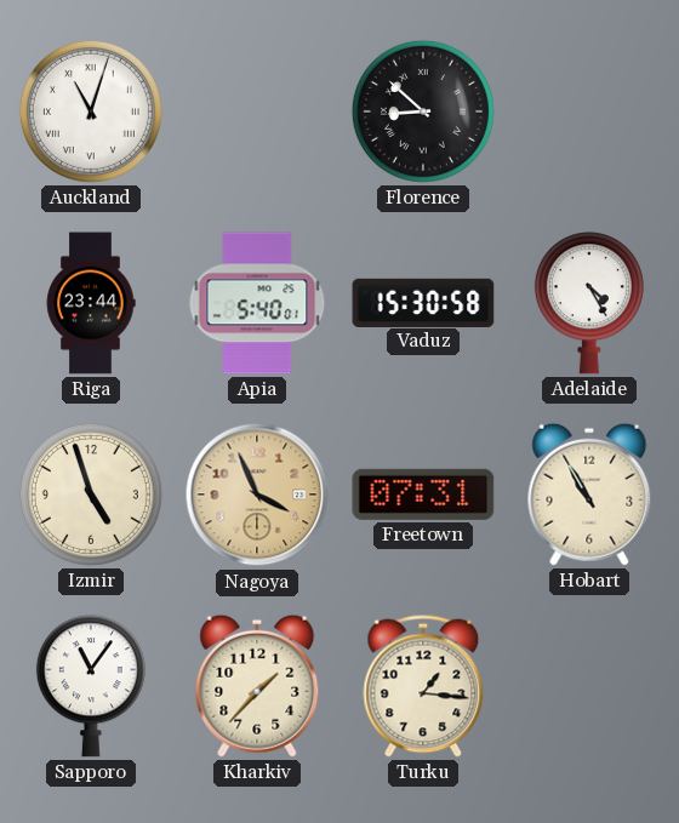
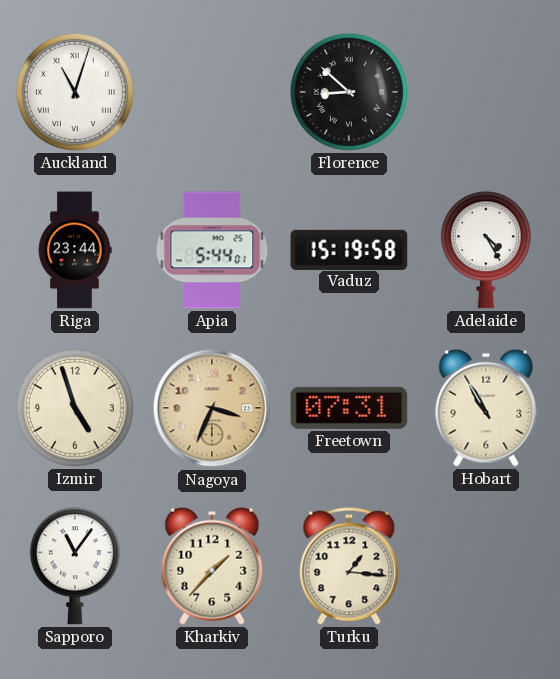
Apia: 5:40 -> 5:44 (212, 250)
Vaduz: 15:30 -> 15:19 (349, 249)
Nagoya: 3:56 -> 3:34 (212, 408)
